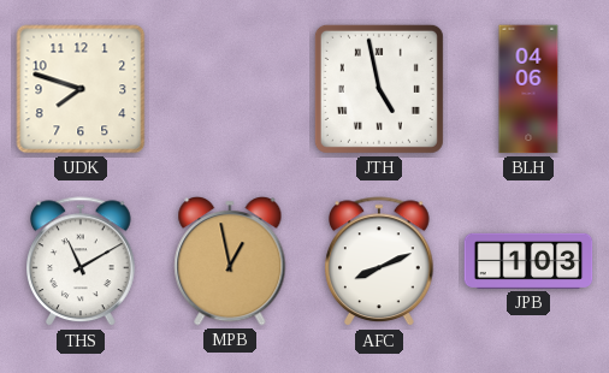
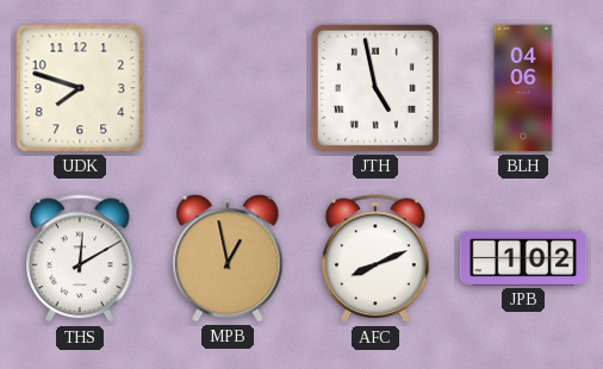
THS: 11:10 -> 12:10 (81, 259)
JPB: 1:03 -> 1:02 (523, 258)
